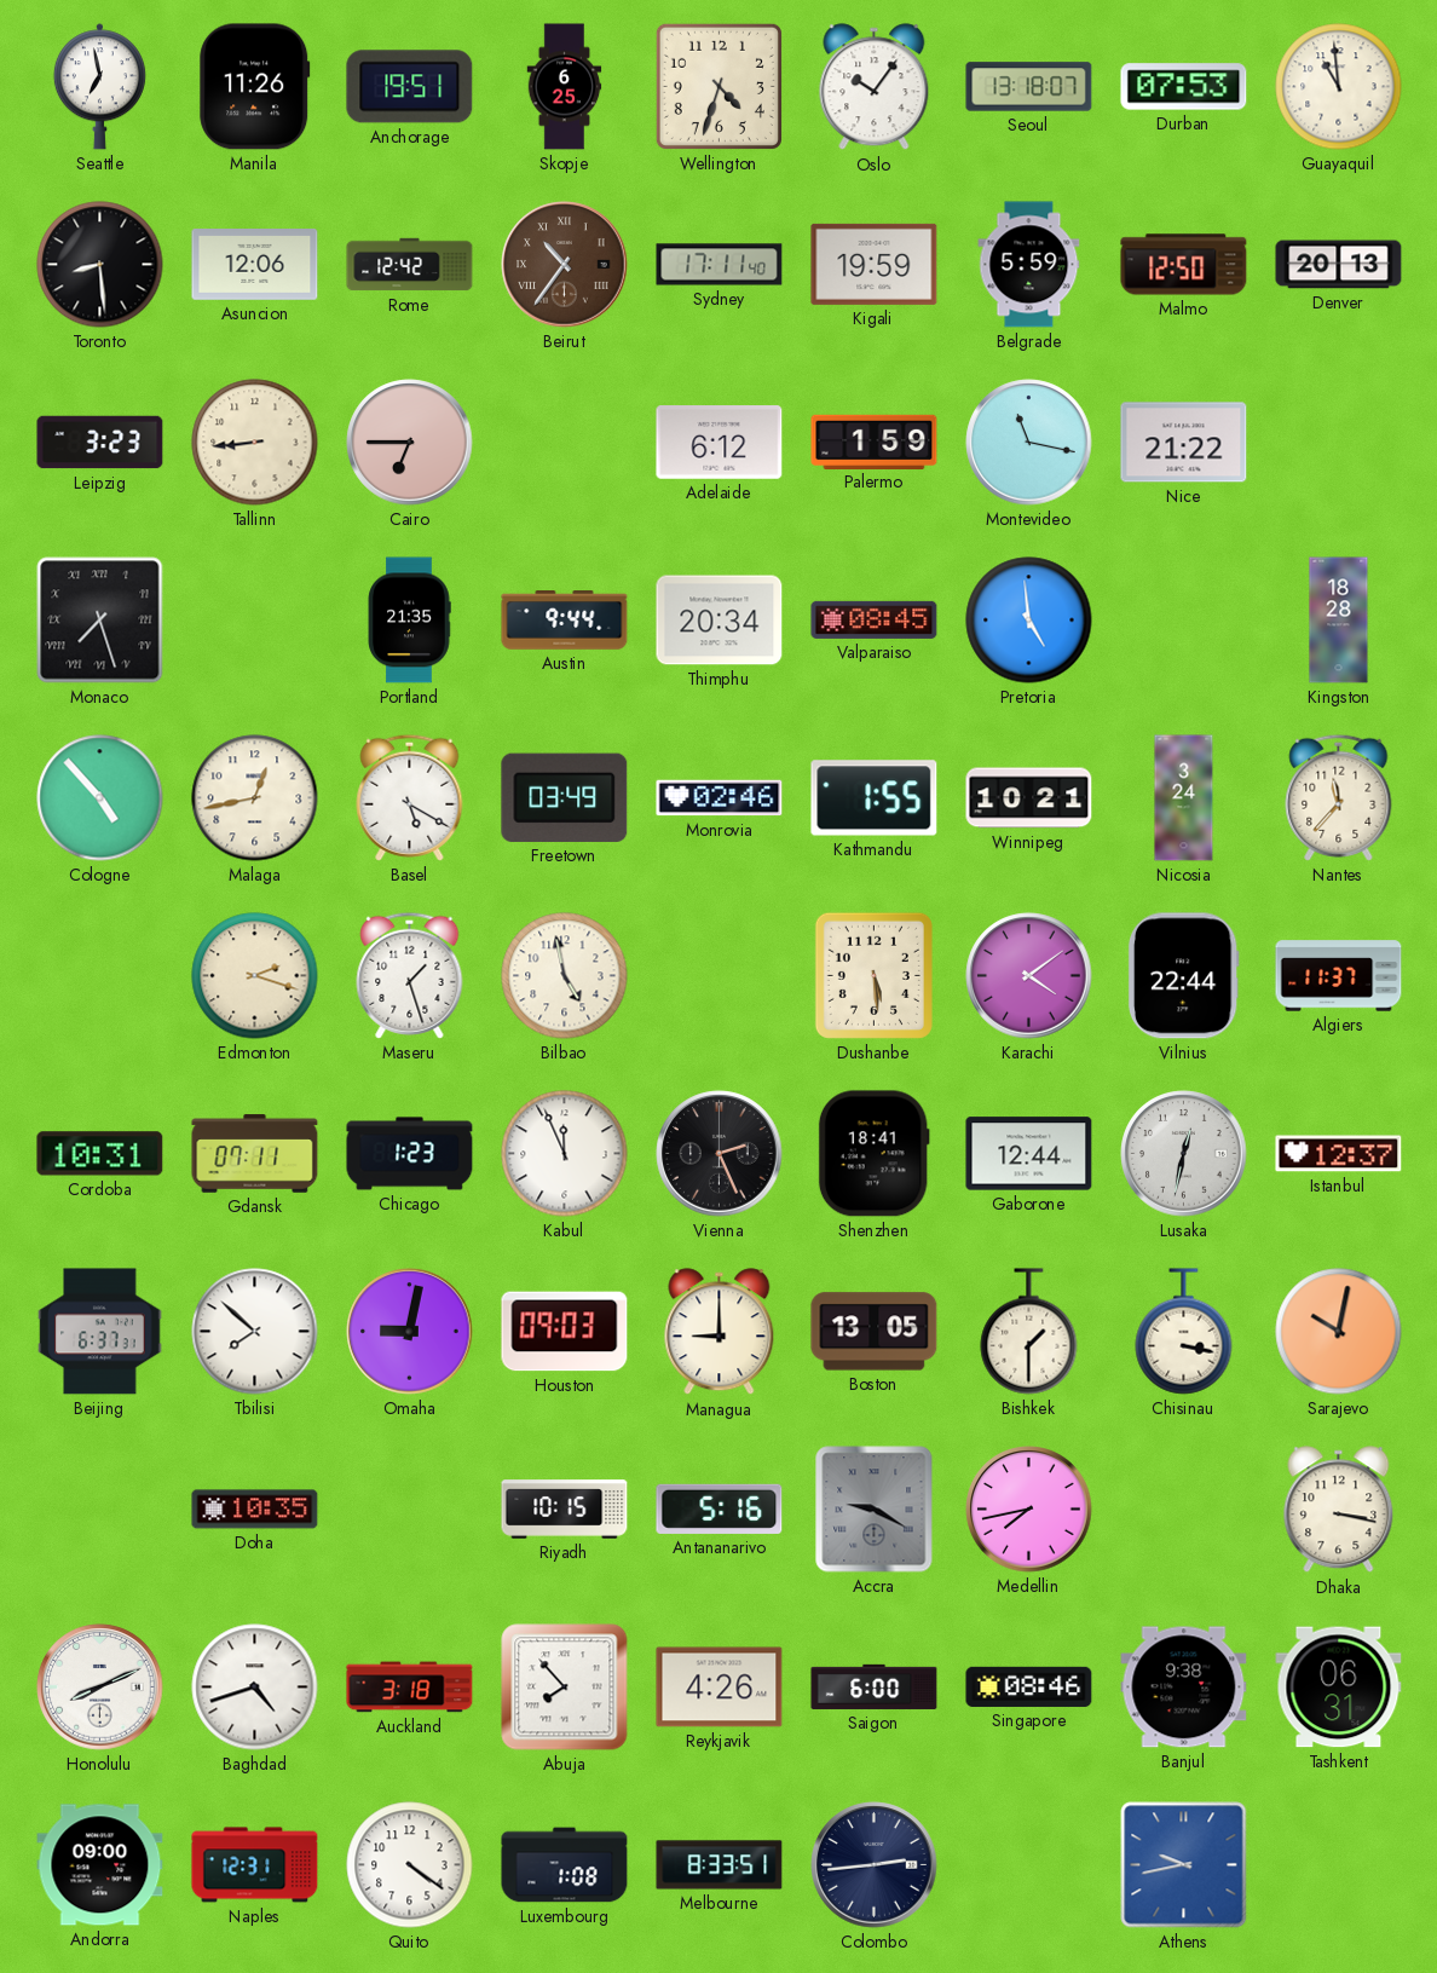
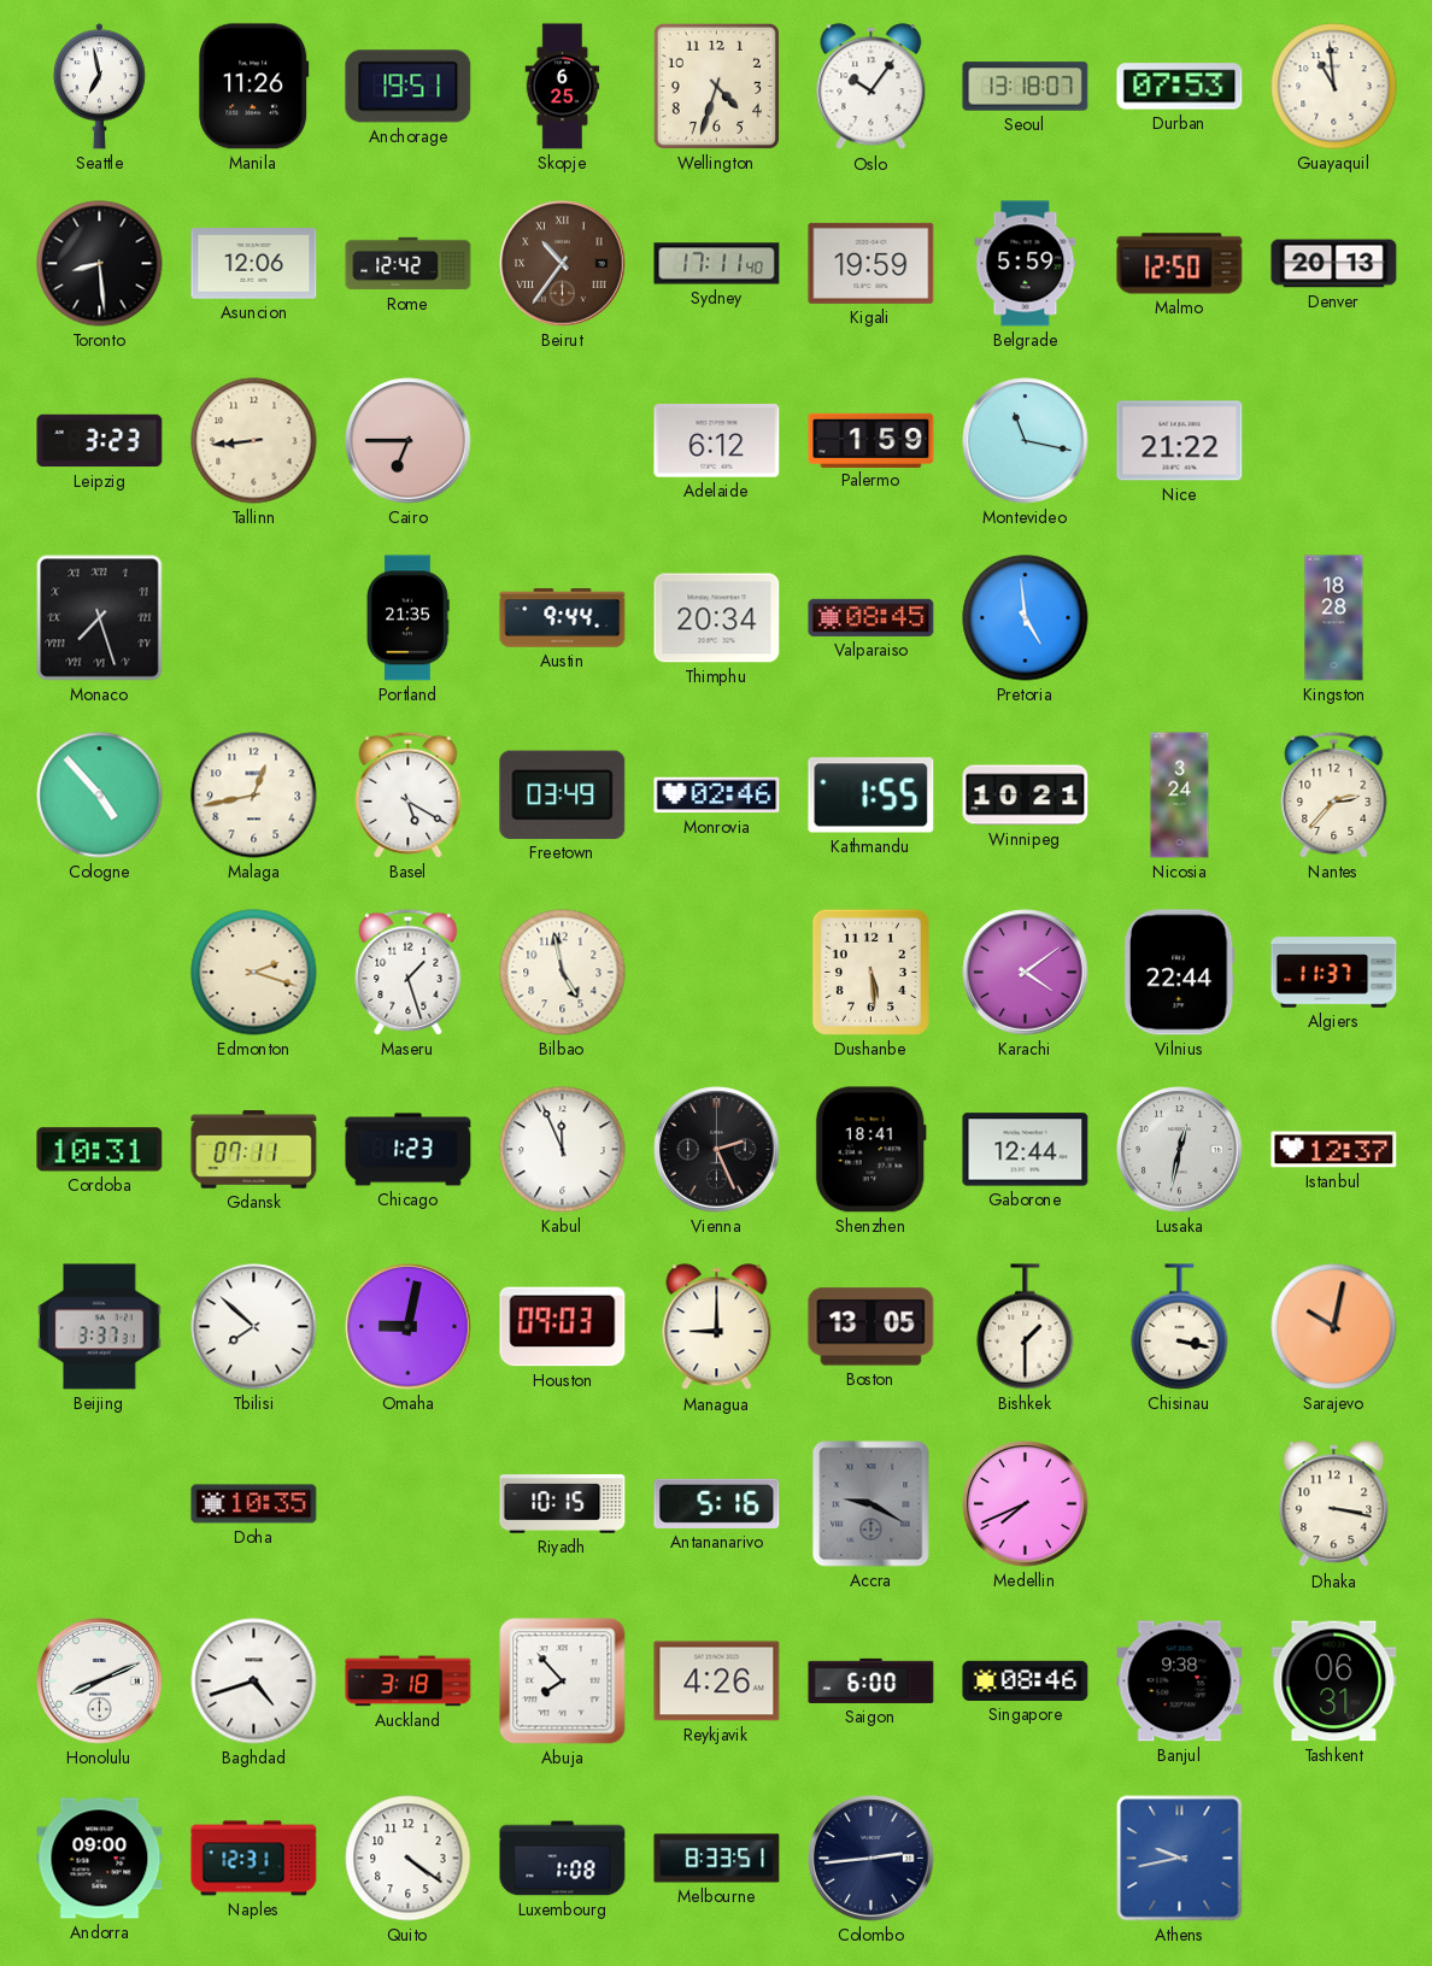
Nantes: 11:37 -> 2:37 (1334, 794)
Beijing: 6:37 -> 3:37 (100, 1327)
Medellin: 7:43 -> 7:41 (1026, 1504)
